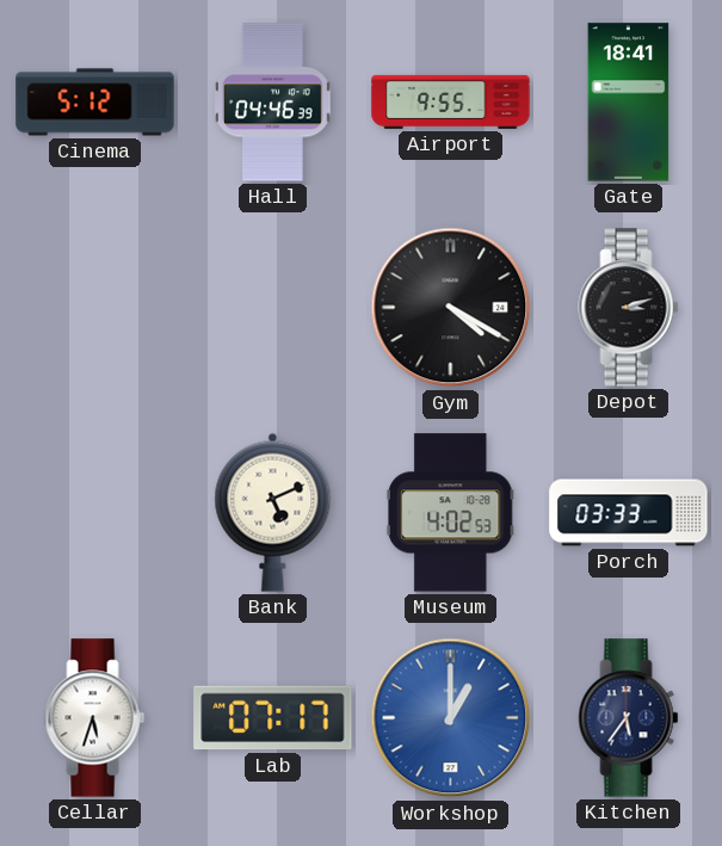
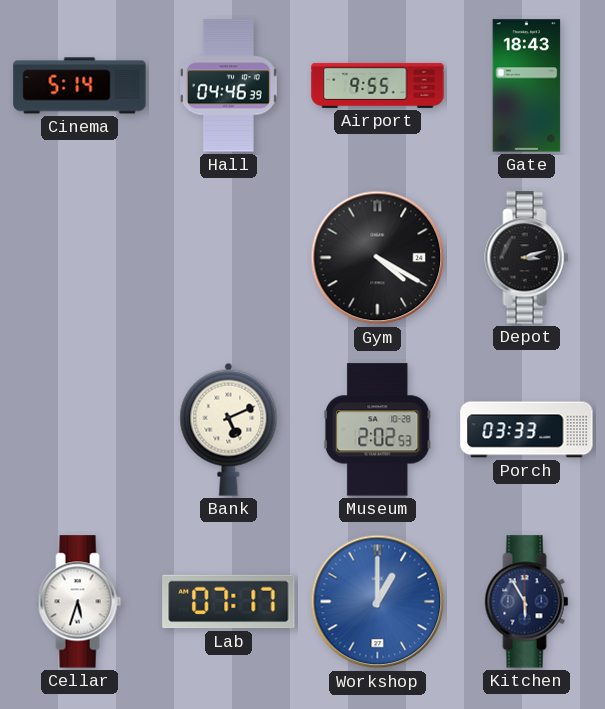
Cinema: 5:12 -> 5:14 (80, 86)
Gate: 18:41 -> 18:43 (527, 86)
Museum: 4:02 -> 2:02 (377, 430)
Kitchen: 5:36 -> 5:55 (527, 602)
